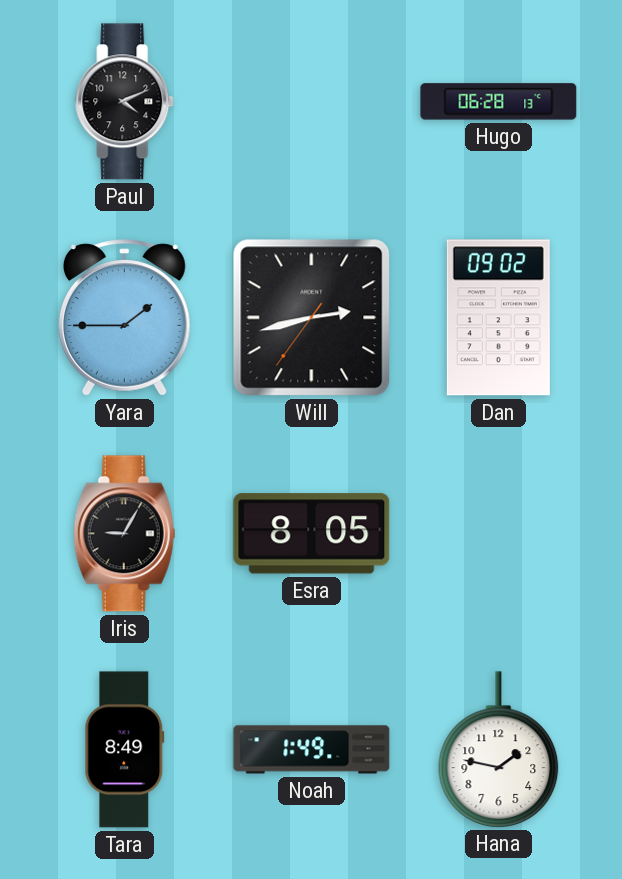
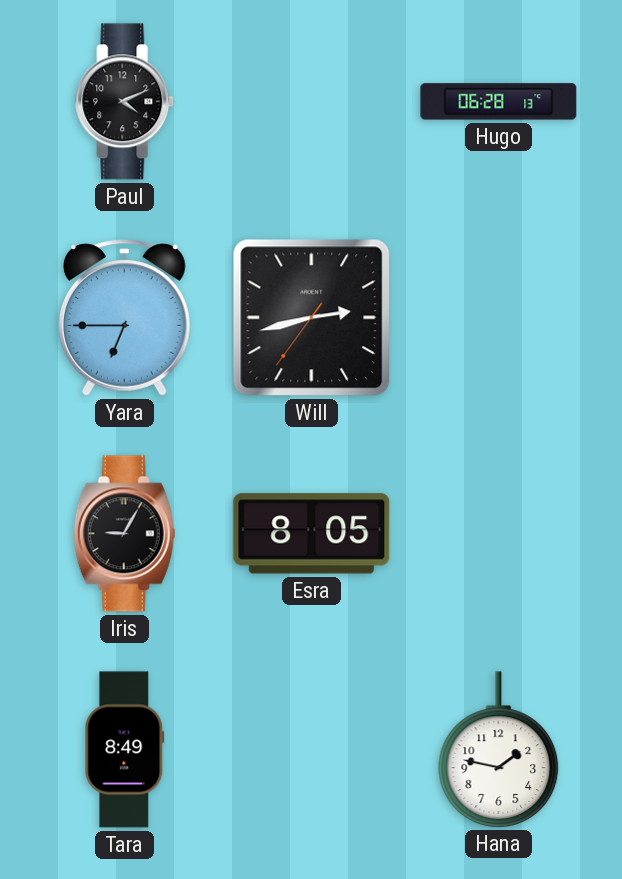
Yara: 1:45 -> 6:45 (124, 318)
Dan: 09:02 -> none (498, 318)
Noah: 1:49 -> none (312, 750)
